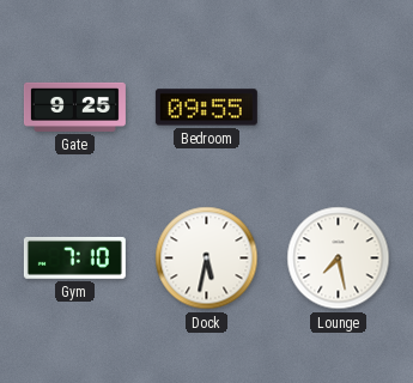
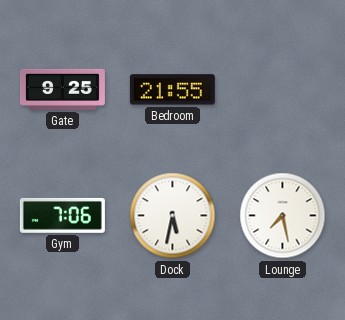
Bedroom: 09:55 -> 21:55 (172, 90)
Gym: 7:10 -> 7:06 (62, 215)
